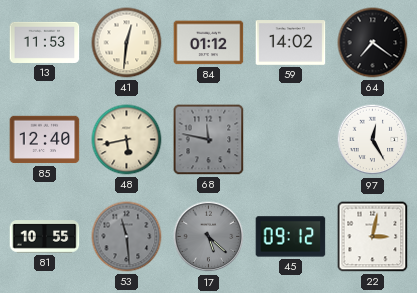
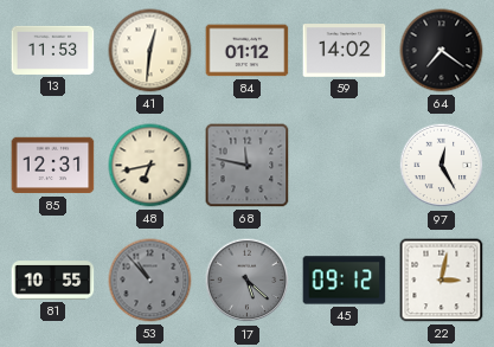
85: 12:40 -> 12:31 (53, 166)
48: 5:43 -> 6:43 (150, 166)
53: 11:29 -> 10:53 (150, 281)
